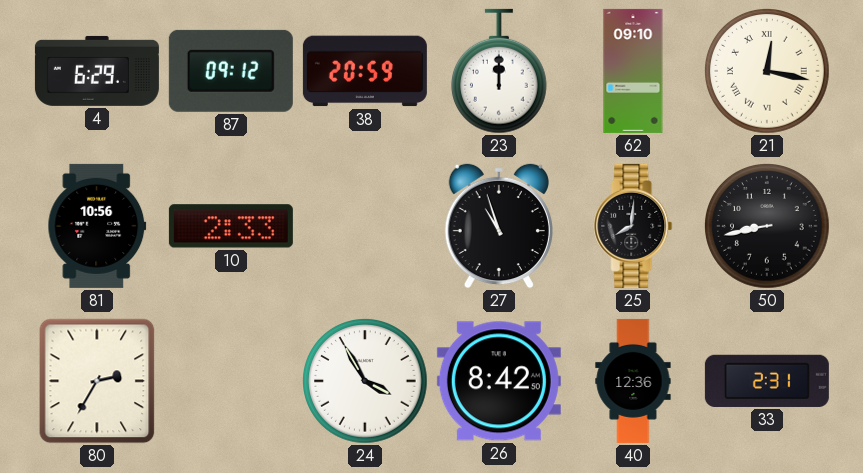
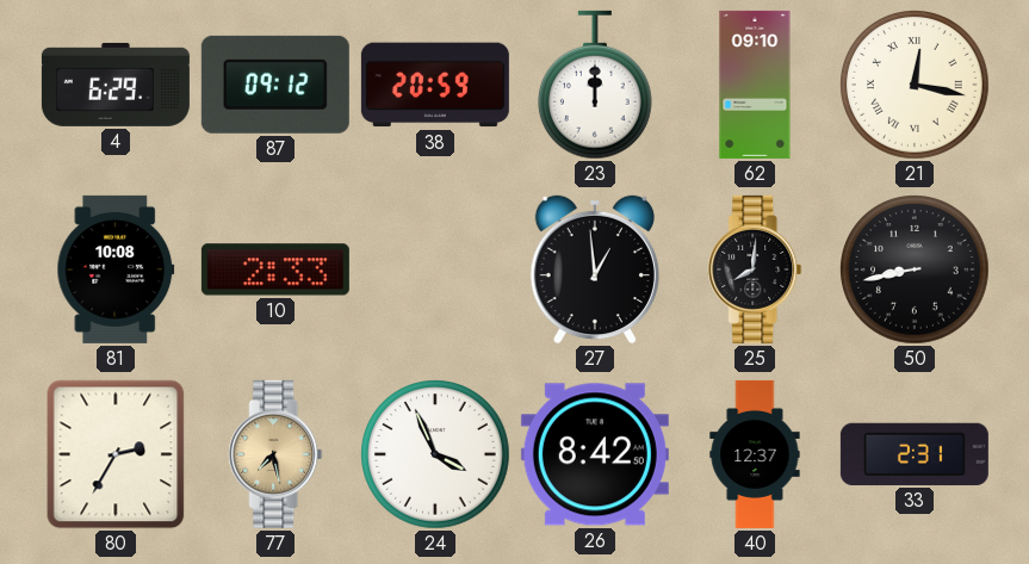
81: 10:56 -> 10:08 (116, 269)
27: 10:57 -> 12:59 (595, 269)
77: none -> 7:28 (275, 454)
24: 3:55 -> 3:56 (435, 454)
40: 12:36 -> 12:37 (755, 454)
